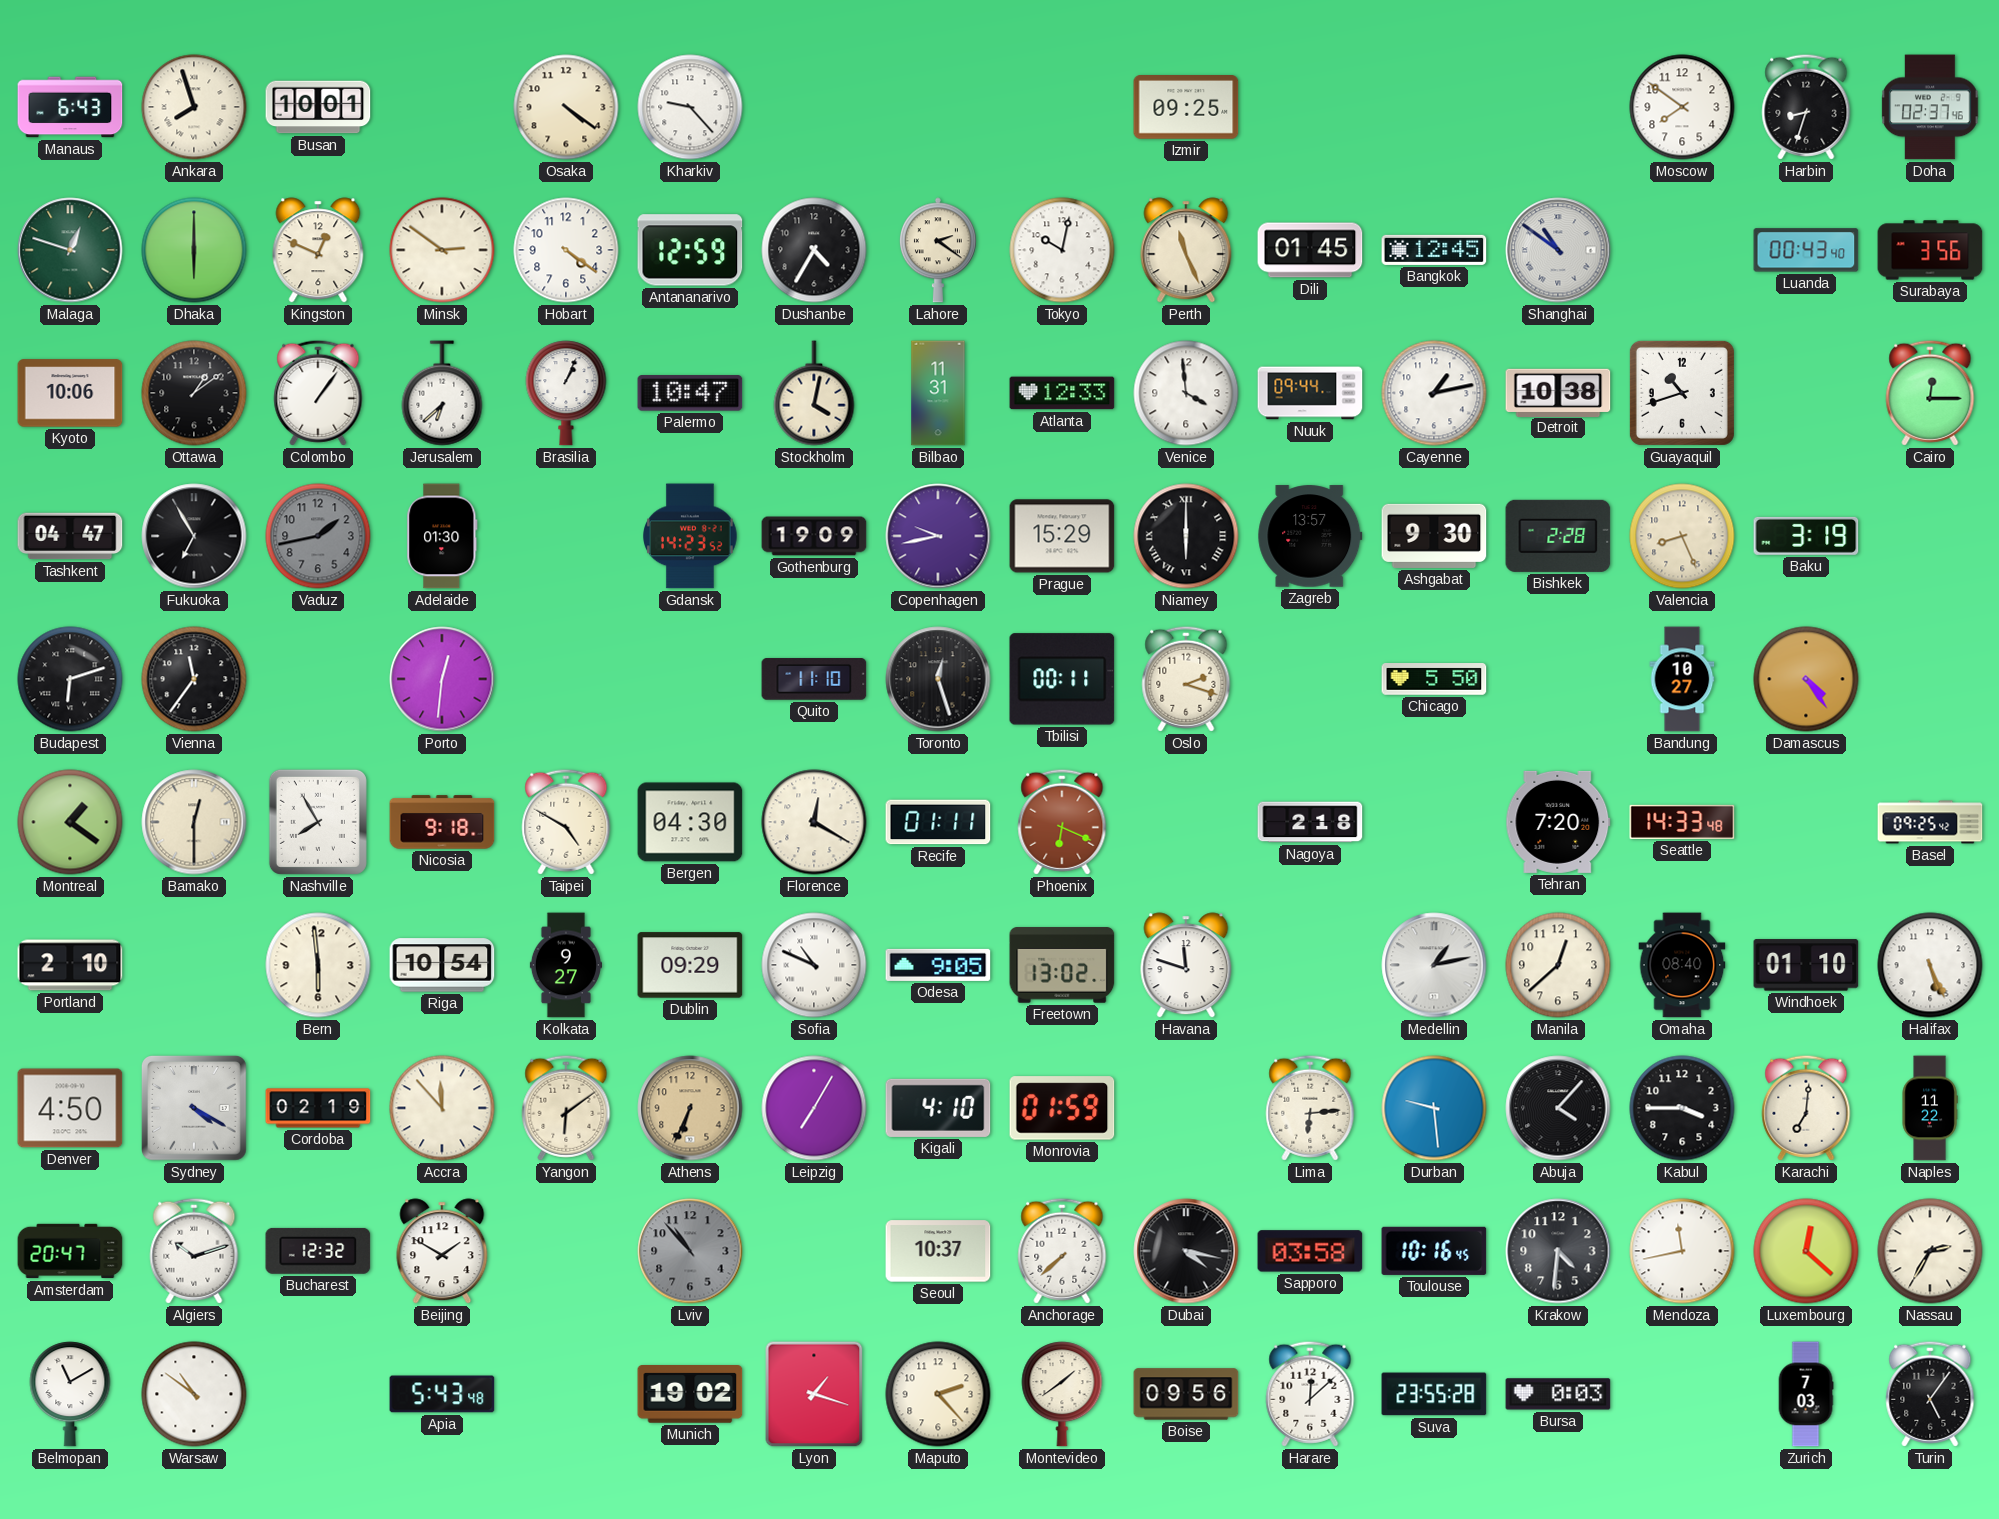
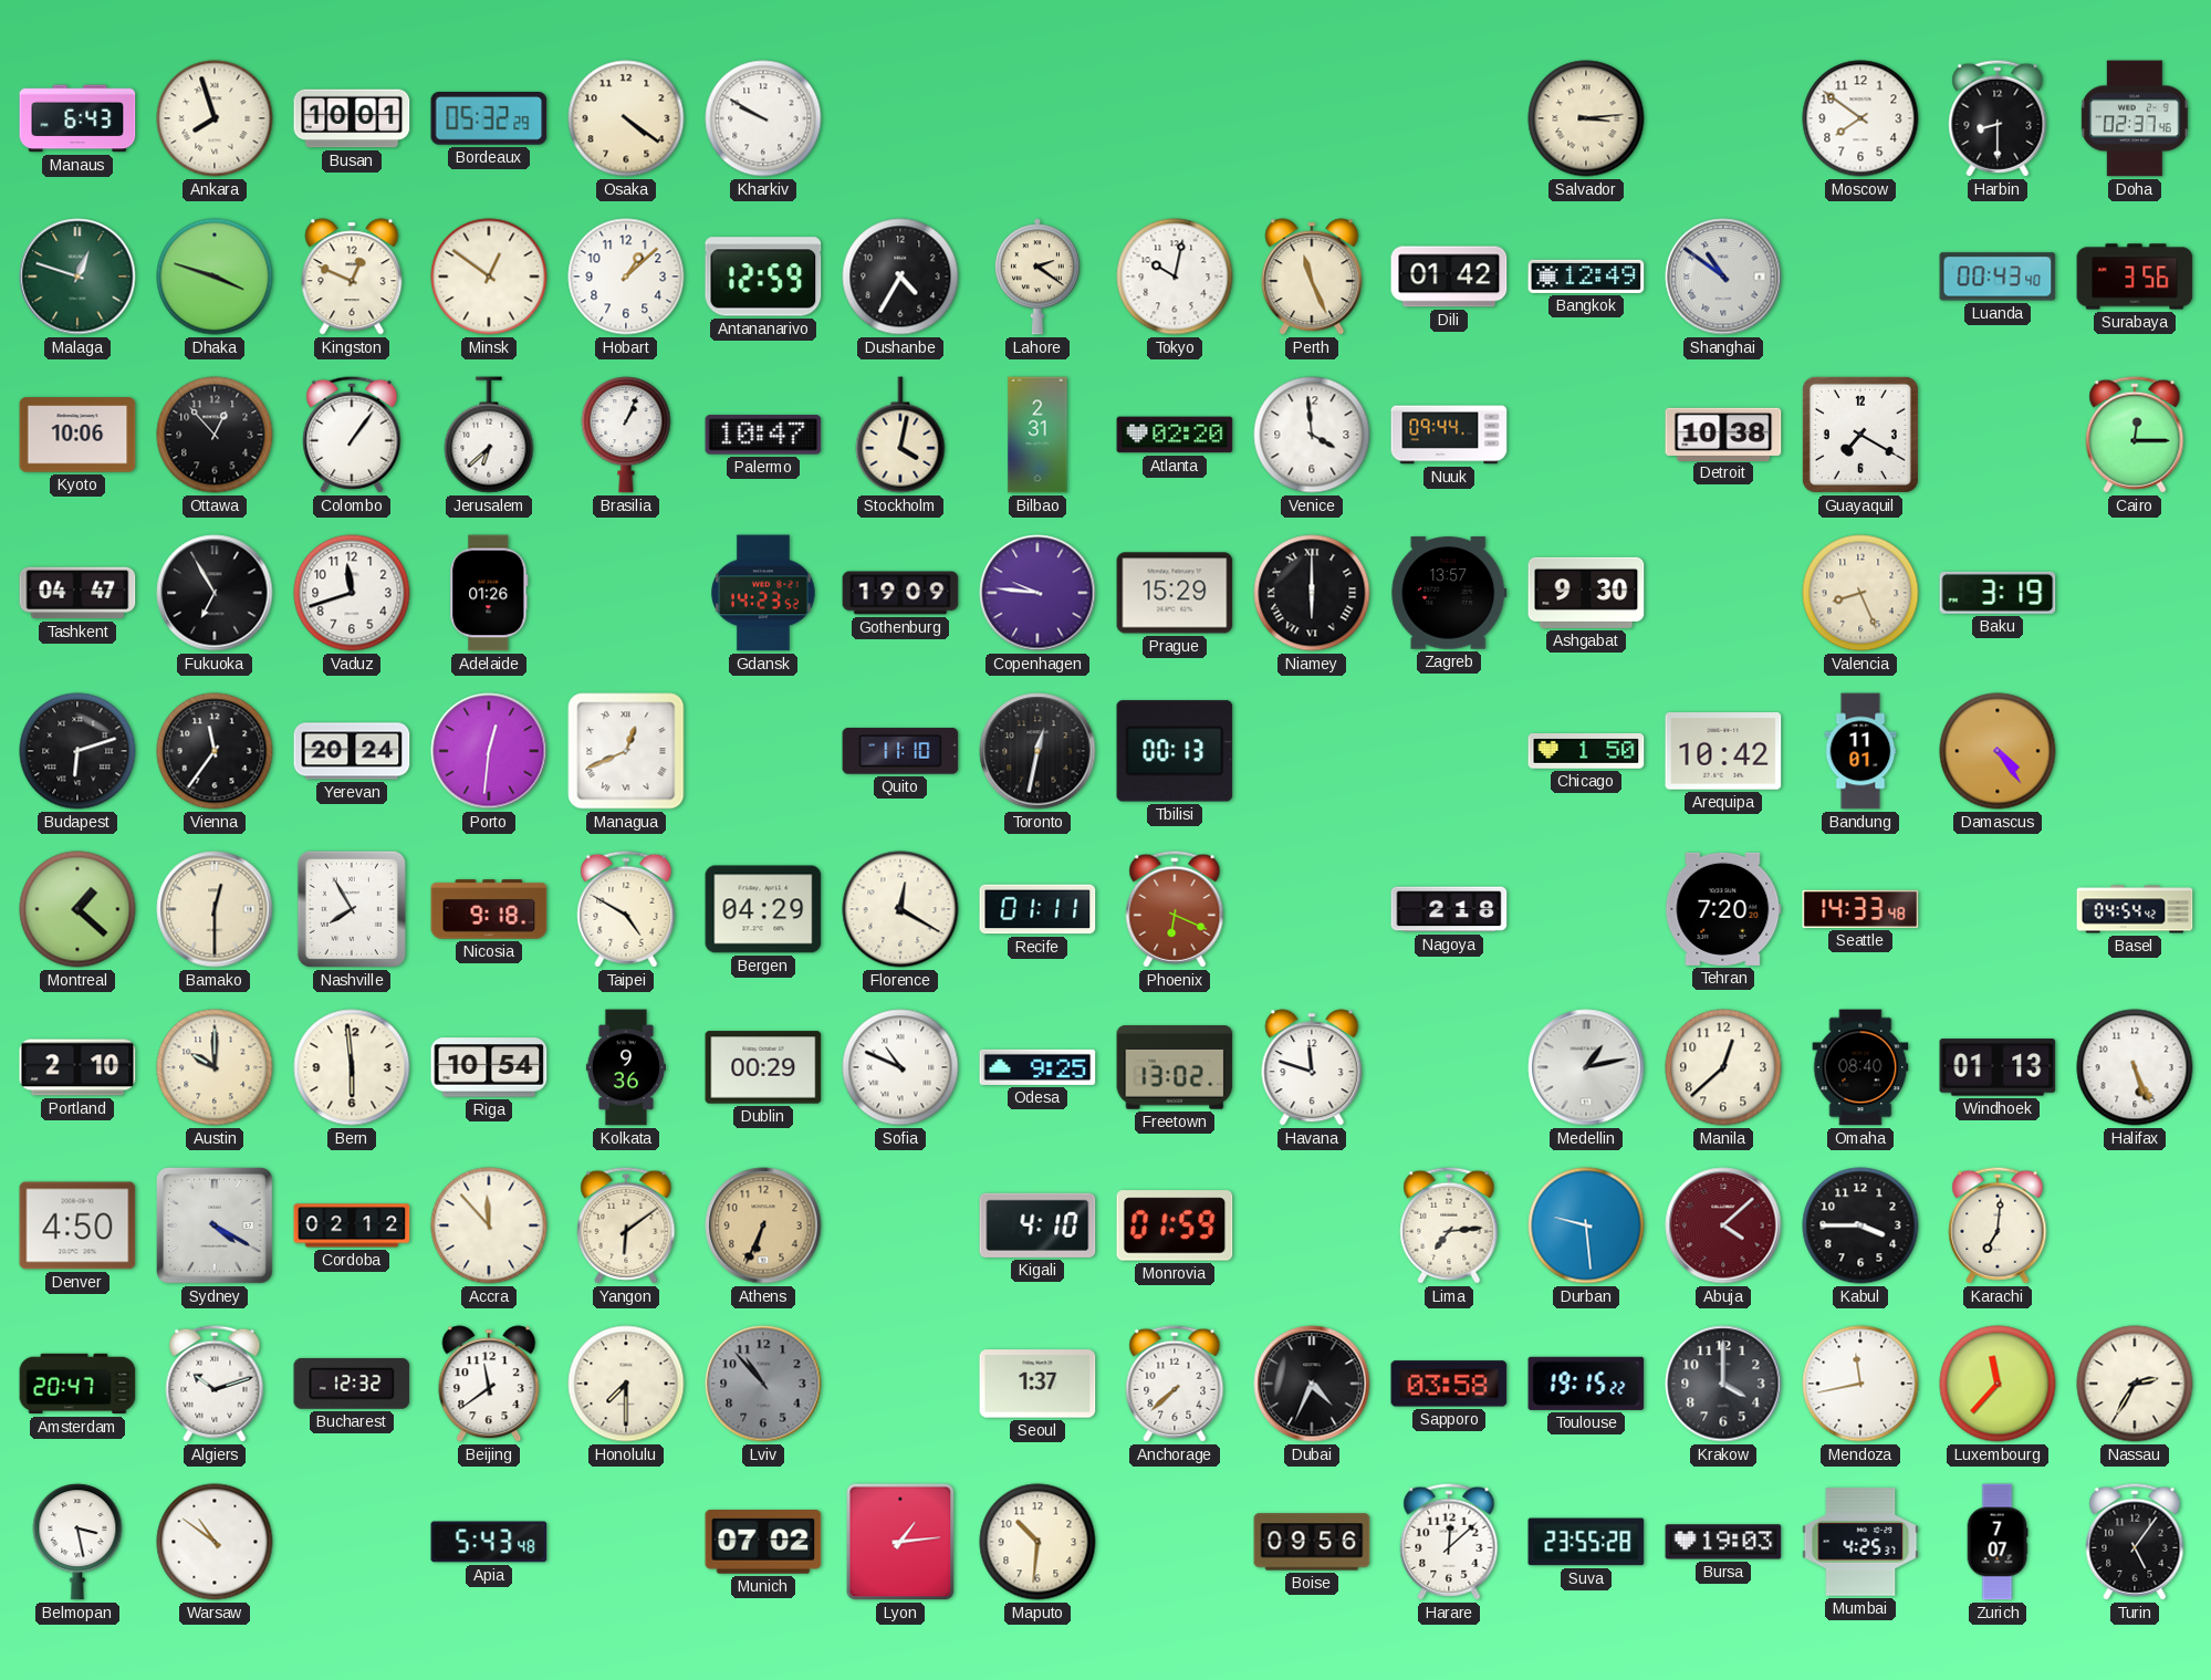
Bordeaux: none -> 05:32 (489, 119)
Kharkiv: 9:23 -> 9:50 (763, 118)
Izmir: 09:25 -> none (1186, 108)
Salvador: none -> 3:14 (1586, 118)
Harbin: 8:33 -> 8:30 (1998, 118)
Dhaka: 6:00 -> 3:48 (215, 276)
Minsk: 2:51 -> 12:51 (489, 276)
Hobart: 4:21 -> 1:08 (626, 276)
Dili: 01:45 -> 01:42 (1449, 276)
Bangkok: 12:45 -> 12:49 (1586, 276)
Ottawa: 1:09 -> 12:53 (215, 435)
Bilbao: 11:31 -> 2:31 (1037, 435)
Atlanta: 12:33 -> 02:20 (1175, 435)
Cayenne: 1:13 -> none (1434, 393)
Guayaquil: 10:42 -> 7:20 (1860, 435)
Vaduz: 1:43 -> 11:42 (352, 593)
Vaduz dial: grey -> white (352, 593)
Adelaide: 01:30 -> 01:26 (489, 593)
Copenhagen: 9:43 -> 9:46 (1037, 593)
Bishkek: 2:28 -> none (1558, 536)
Yerevan: none -> 20:24 (352, 751)
Managua: none -> 12:41 (626, 751)
Toronto: 12:27 -> 12:32 (1037, 751)
Tbilisi: 00:11 -> 00:13 (1175, 751)
Oslo: 2:18 -> none (1186, 679)
Chicago: 5:50 -> 1:50 (1586, 752)
Arequipa: none -> 10:42 (1723, 752)
Bandung: 10:27 -> 11:01 (1860, 751)
Montreal: 1:21 -> 1:22 (77, 909)
Bergen: 04:30 -> 04:29 (763, 909)
Basel: 09:25 -> 04:54 (2135, 909)
Austin: none -> 10:00 (215, 1067)
Kolkata: 9:27 -> 9:36 (626, 1067)
Dublin: 09:29 -> 00:29 (763, 1067)
Odesa: 9:05 -> 9:25 (1037, 1067)
Windhoek: 01:10 -> 01:13 (1998, 1067)
Cordoba: 02:19 -> 02:12 (352, 1225)
Leipzig: 7:05 -> none (814, 1108)
Lima: 6:14 -> 7:14 (1449, 1225)
Abuja: 4:07 -> 4:08 (1723, 1225)
Abuja dial: black -> burgundy (1723, 1225)
Naples: 11:22 -> none (1930, 1108)
Beijing: 1:50 -> 11:39 (489, 1384)
Honolulu: none -> 7:30 (626, 1384)
Seoul: 10:37 -> 1:37 (1037, 1384)
Dubai: 4:17 -> 4:34 (1312, 1384)
Toulouse: 10:16 -> 19:15 (1586, 1384)
Krakow: 4:31 -> 4:00 (1723, 1384)
Luxembourg: 12:22 -> 11:37 (1998, 1384)
Belmopan: 11:10 -> 3:28 (77, 1542)
Munich: 19:02 -> 07:02 (763, 1543)
Lyon: 1:18 -> 1:14 (900, 1542)
Maputo: 2:23 -> 10:31 (1037, 1542)
Montevideo: 1:39 -> none (1062, 1394)
Bursa: 0:03 -> 19:03 (1723, 1542)
Mumbai: none -> 4:25 (1860, 1542)
Zurich: 7:03 -> 7:07 (1998, 1542)
